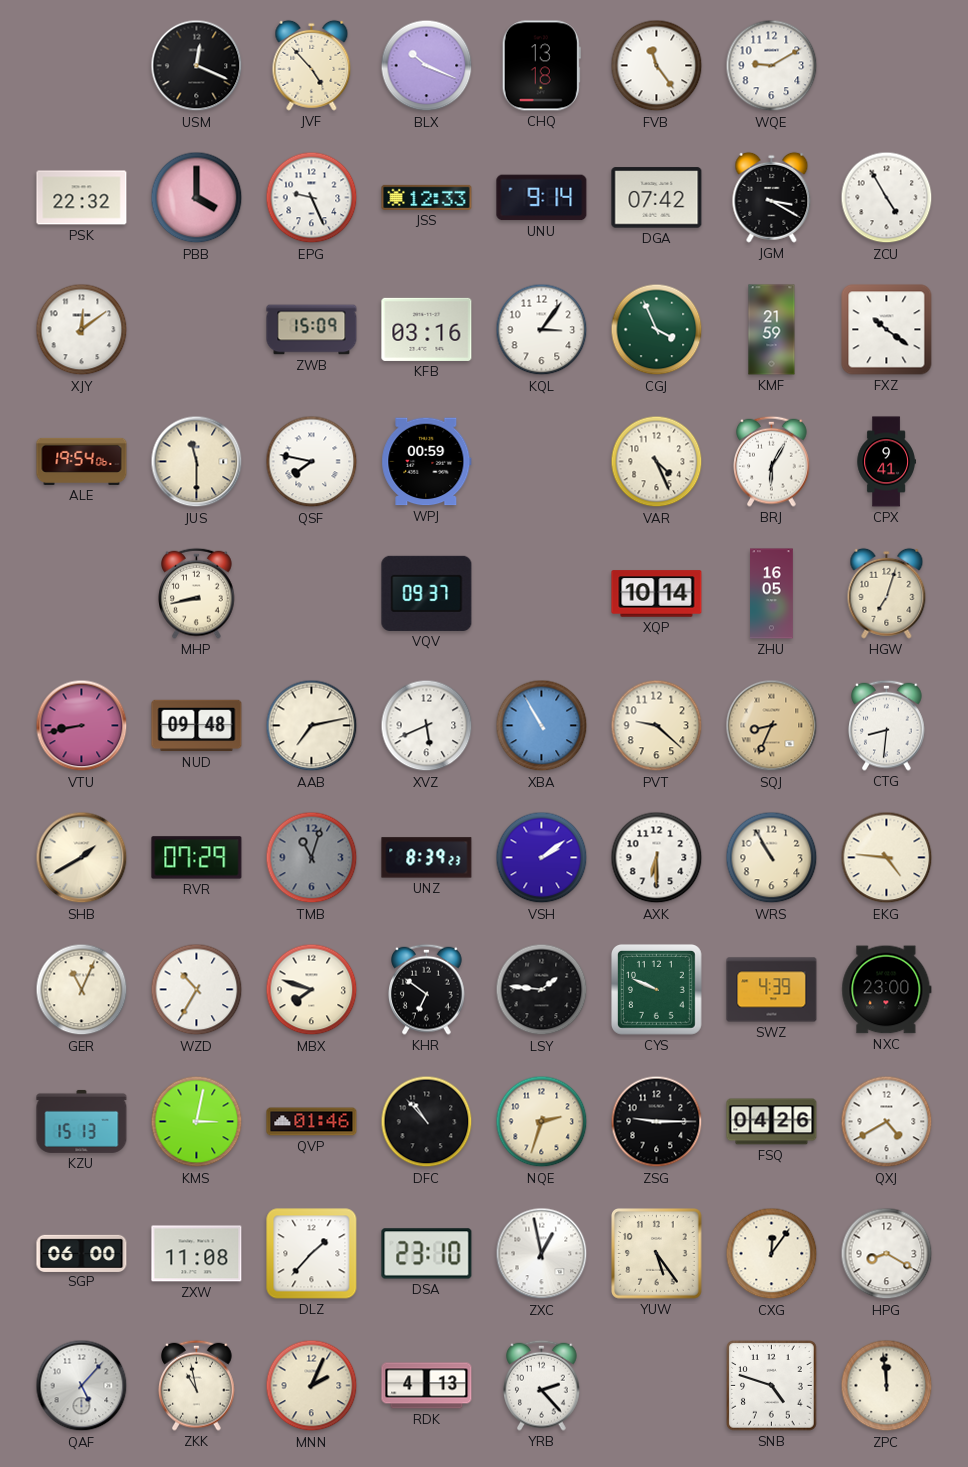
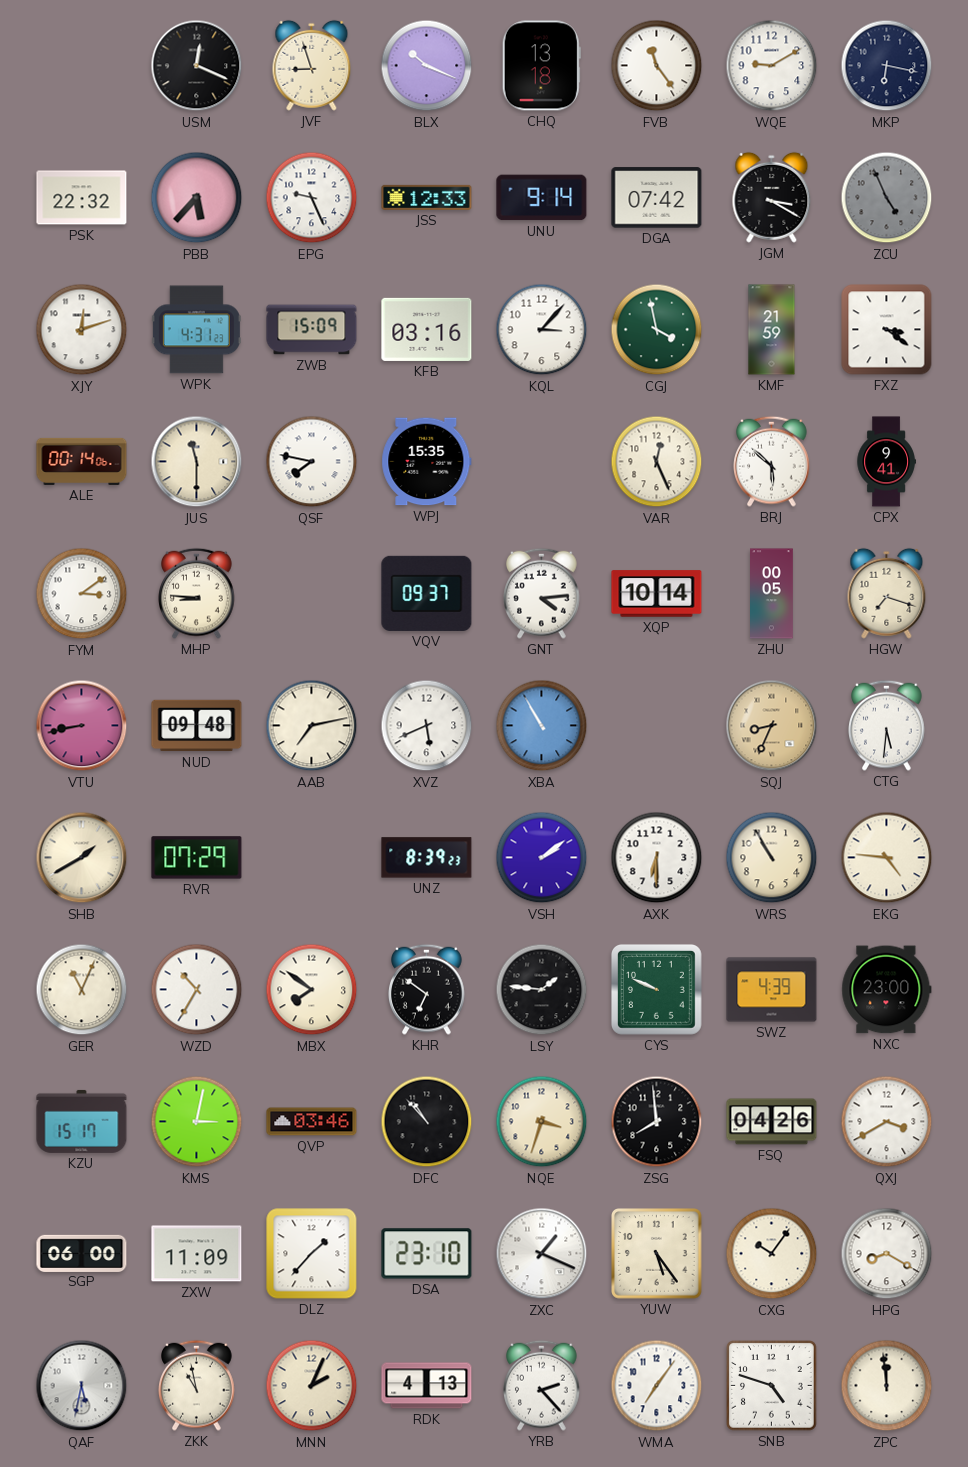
JVF: 4:53 -> 8:57 (312, 65)
MKP: none -> 6:17 (887, 66)
PBB: 4:00 -> 5:37 (197, 198)
ZCU: 4:55 -> 4:56 (887, 198)
ZCU dial: white -> grey (887, 198)
XJY: 12:09 -> 12:12 (82, 330)
WPK: none -> 4:31 (196, 330)
KQL: 3:06 -> 3:07 (542, 330)
CGJ: 3:56 -> 3:58 (657, 330)
FXZ: 10:21 -> 3:21 (887, 330)
ALE: 19:54 -> 00:14 (82, 461)
WPJ: 00:59 -> 15:35 (427, 462)
VAR: 4:26 -> 12:26 (657, 462)
BRJ: 6:05 -> 5:52 (772, 461)
FYM: none -> 3:09 (82, 594)
MHP: 8:43 -> 8:46 (197, 593)
GNT: none -> 4:14 (542, 593)
ZHU: 16:05 -> 00:05 (772, 594)
HGW: 7:03 -> 7:18 (887, 593)
PVT: 9:22 -> none (657, 726)
CTG: 8:31 -> 5:31 (887, 725)
TMB: 11:03 -> none (312, 858)
MBX: 7:48 -> 7:51 (312, 990)
KZU: 15:13 -> 15:17 (82, 1121)
QVP: 01:46 -> 03:46 (312, 1122)
NQE: 2:33 -> 3:33 (542, 1122)
ZSG: 9:15 -> 7:59 (657, 1122)
QXJ: 4:40 -> 3:40 (887, 1122)
ZXW: 11:08 -> 11:09 (197, 1254)
ZXC: 12:58 -> 1:19 (542, 1254)
CXG: 12:06 -> 10:06 (772, 1254)
QAF: 5:07 -> 5:32 (82, 1386)
WMA: none -> 7:06 (657, 1386)
